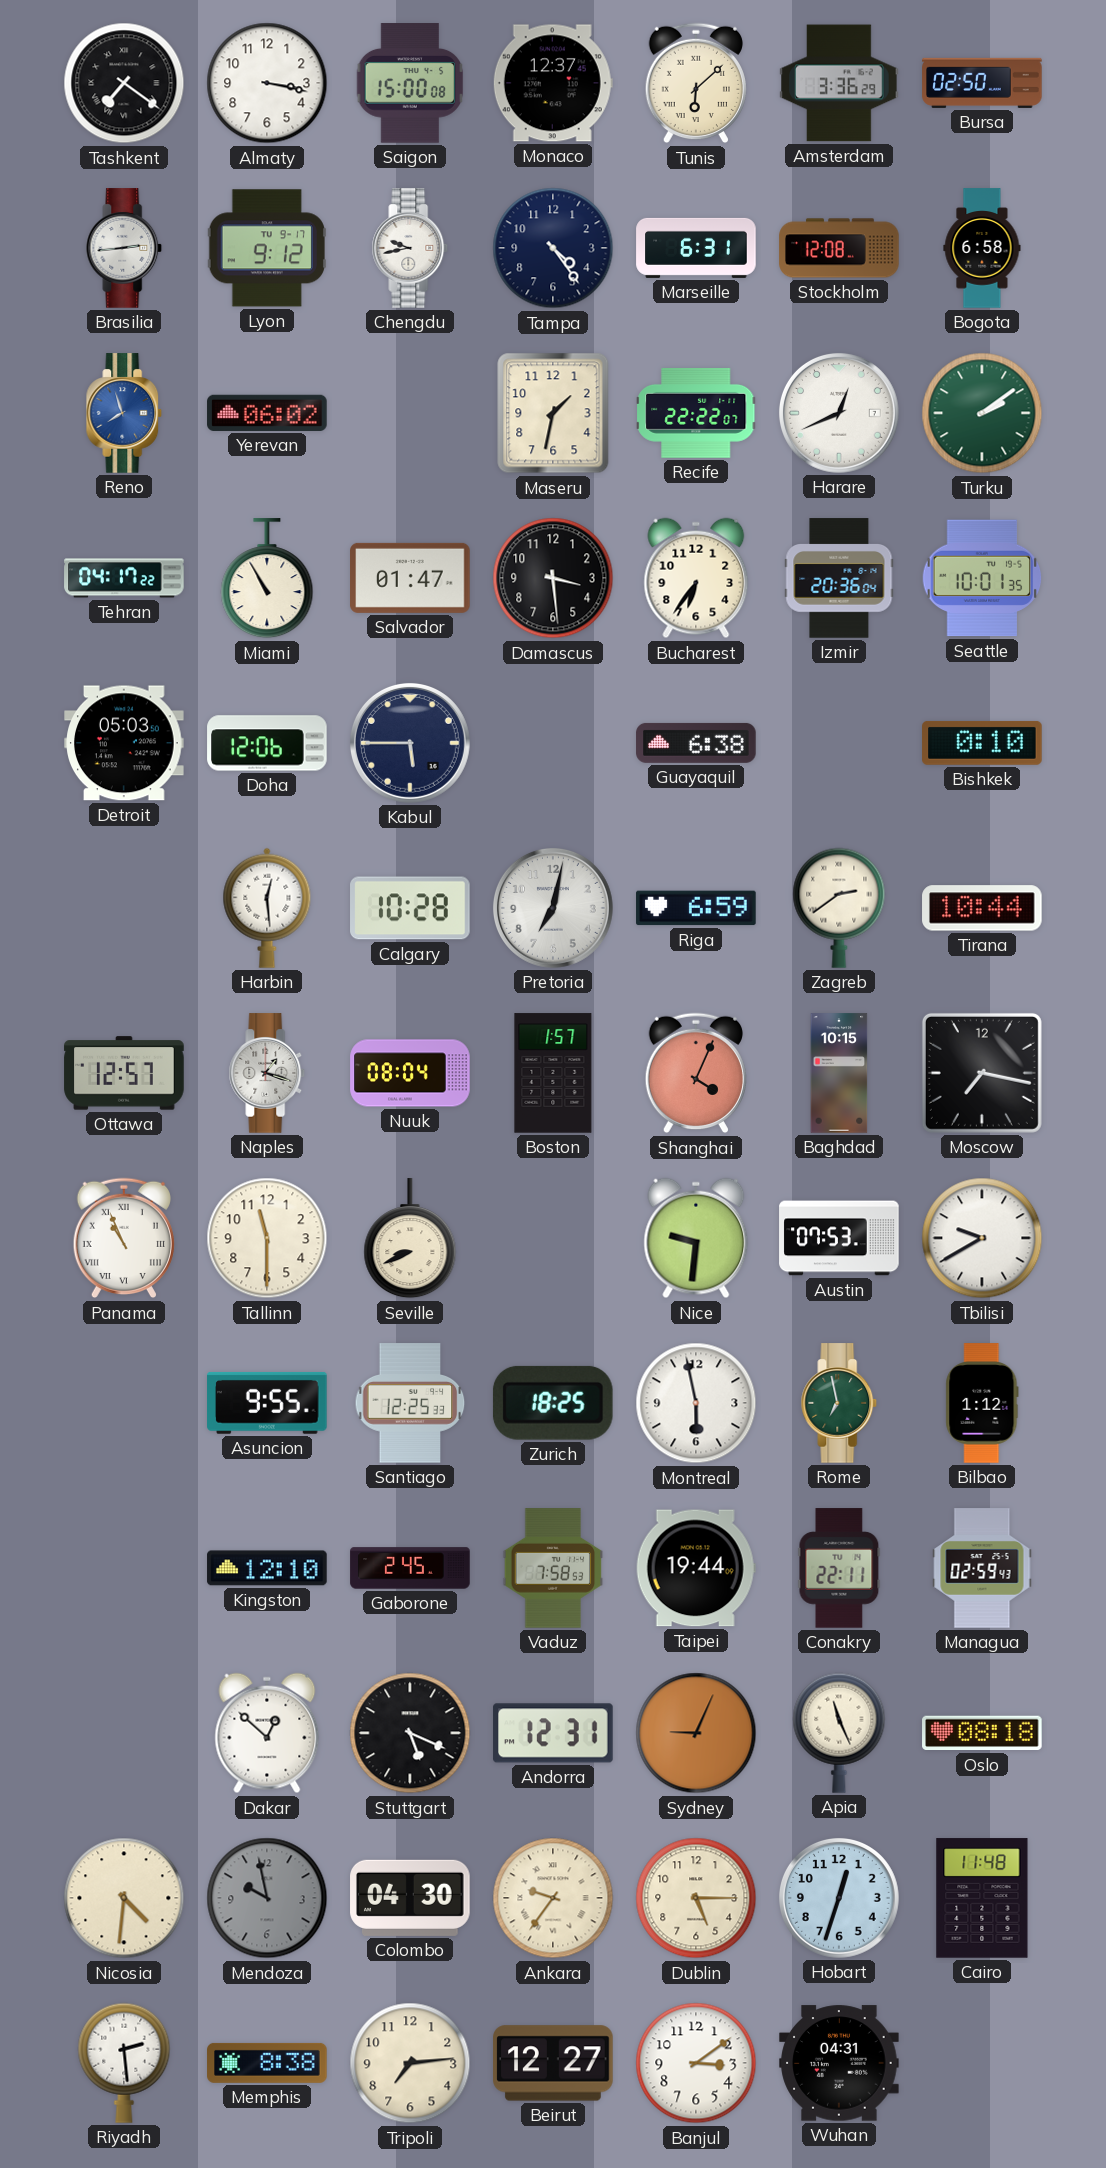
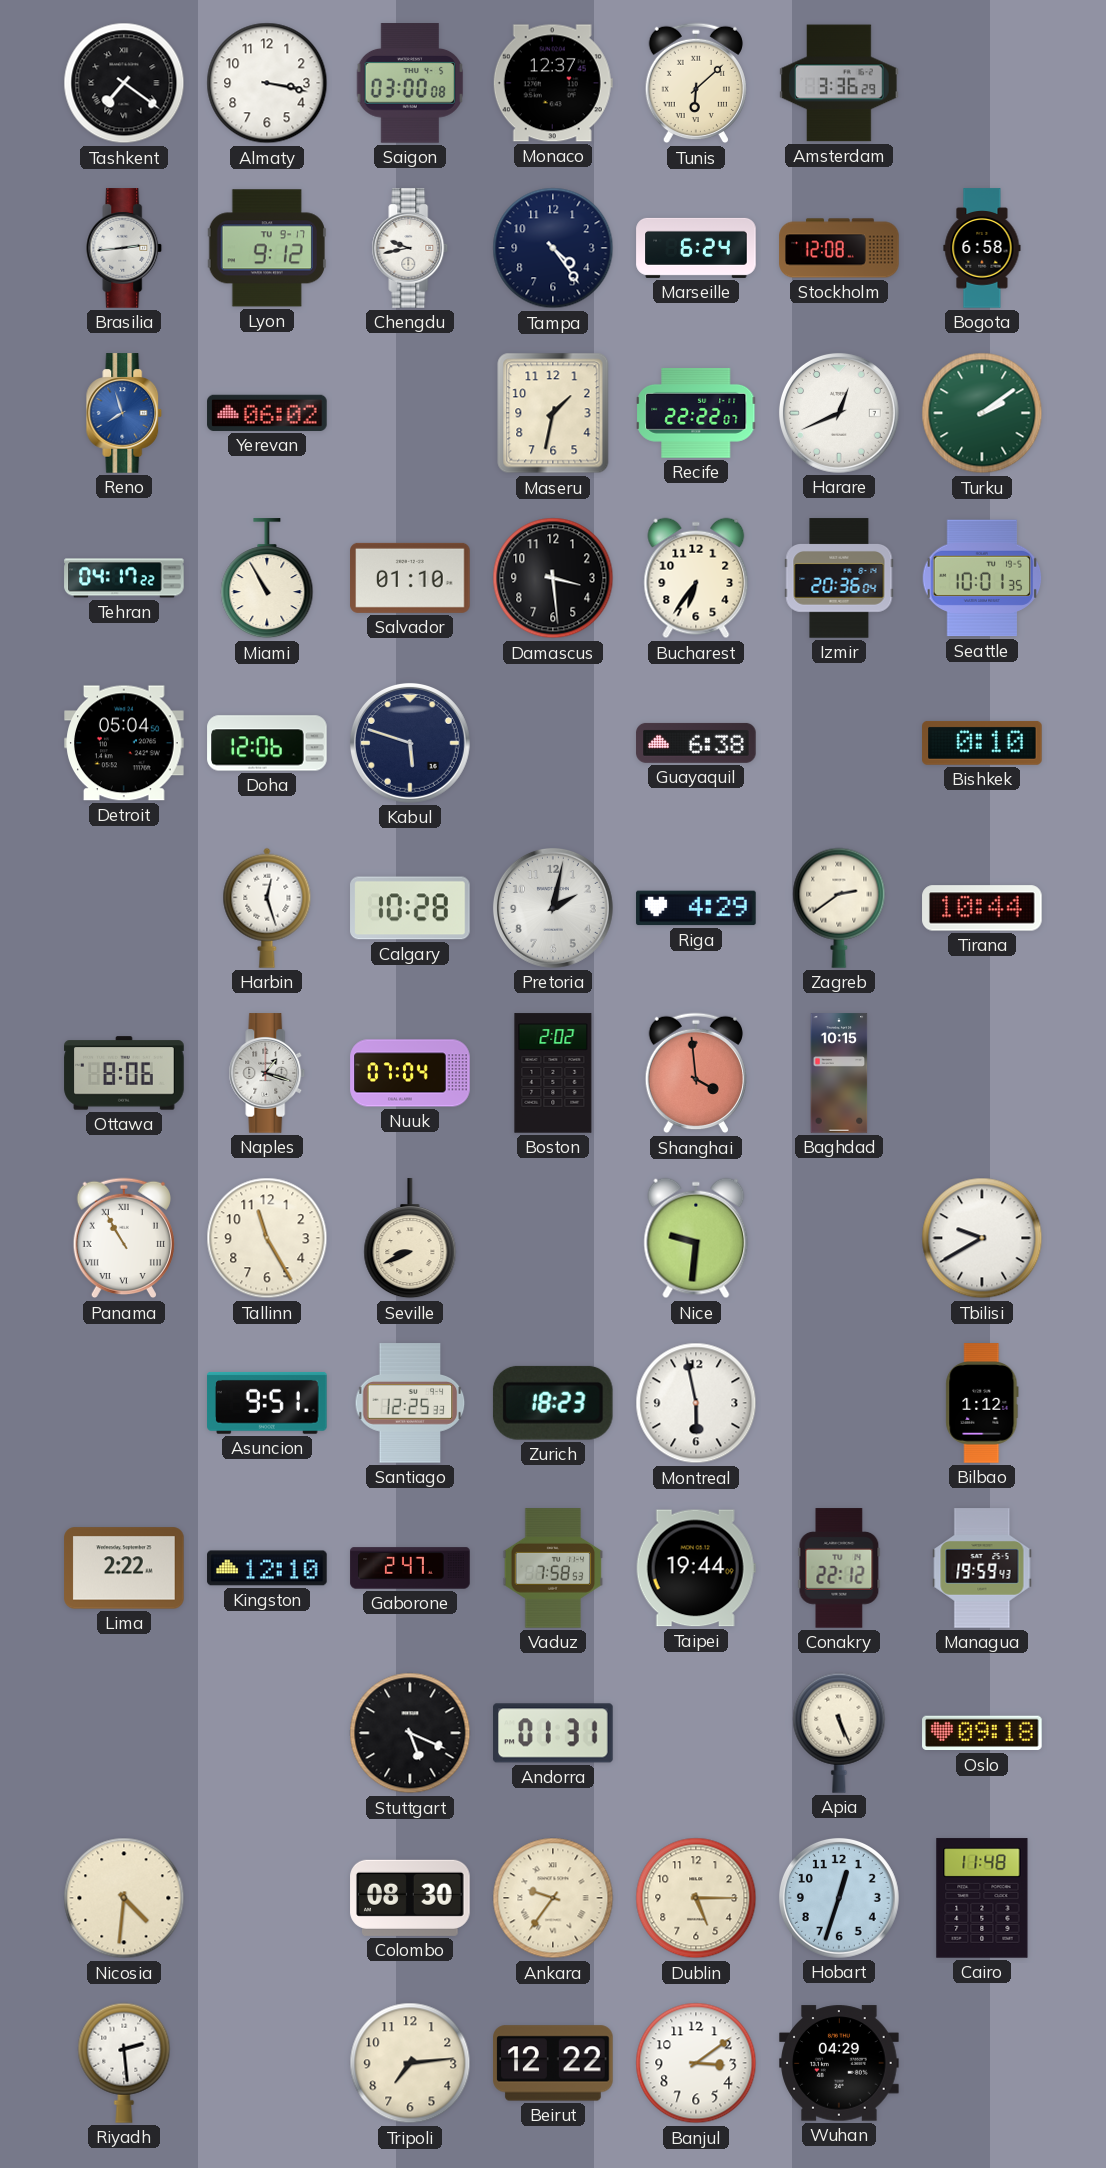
Saigon: 15:00 -> 03:00 (410, 83)
Bursa: 02:50 -> none (982, 83)
Marseille: 6:31 -> 6:24 (696, 248)
Salvador: 01:47 -> 01:10 (410, 578)
Detroit: 05:03 -> 05:04 (124, 743)
Kabul: 5:45 -> 5:48 (410, 743)
Harbin: 12:29 -> 12:27 (267, 908)
Pretoria: 7:02 -> 2:02 (553, 908)
Riga: 6:59 -> 4:29 (696, 908)
Ottawa: 12:57 -> 8:06 (124, 1073)
Nuuk: 08:04 -> 07:04 (410, 1073)
Boston: 1:57 -> 2:02 (553, 1073)
Shanghai: 4:04 -> 3:59 (696, 1073)
Moscow: 7:17 -> none (982, 1073)
Panama: 10:56 -> 10:55 (124, 1238)
Tallinn: 11:30 -> 11:25 (267, 1238)
Austin: 07:53 -> none (839, 1238)
Asuncion: 9:55 -> 9:51 (267, 1403)
Zurich: 18:25 -> 18:23 (553, 1403)
Rome: 6:58 -> none (839, 1403)
Lima: none -> 2:22 (124, 1568)
Gaborone: 2:45 -> 2:47 (410, 1568)
Conakry: 22:11 -> 22:12 (839, 1568)
Managua: 02:59 -> 19:59 (982, 1568)
Dakar: 12:52 -> none (267, 1733)
Andorra: 12:31 -> 01:31 (553, 1733)
Sydney: 9:04 -> none (696, 1733)
Apia: 11:26 -> 5:26 (839, 1733)
Oslo: 08:18 -> 09:18 (982, 1733)
Mendoza: 9:58 -> none (267, 1898)
Colombo: 04:30 -> 08:30 (410, 1898)
Memphis: 8:38 -> none (267, 2063)
Beirut: 12:27 -> 12:22 (553, 2063)
Wuhan: 04:31 -> 04:29 (839, 2063)
